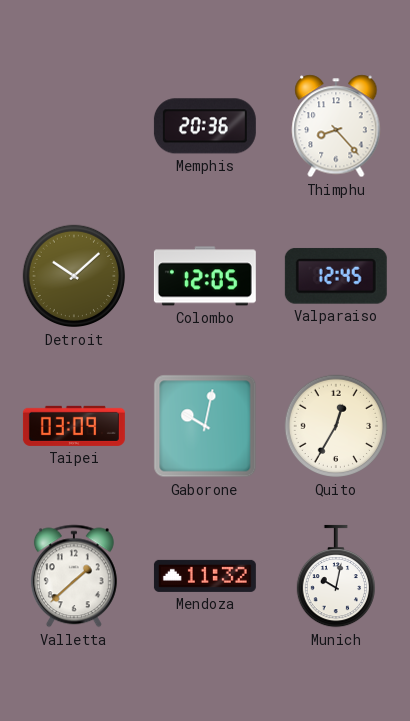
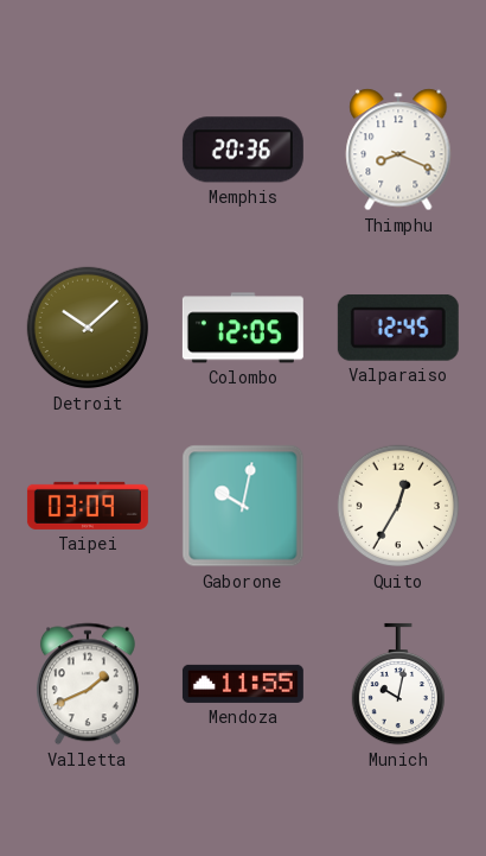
Thimphu: 8:23 -> 8:19 (398, 150)
Valletta: 1:38 -> 1:41 (88, 684)
Mendoza: 11:32 -> 11:55 (243, 684)
